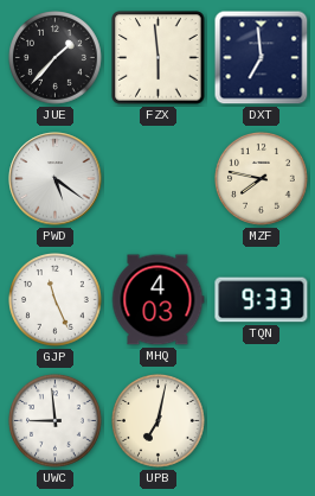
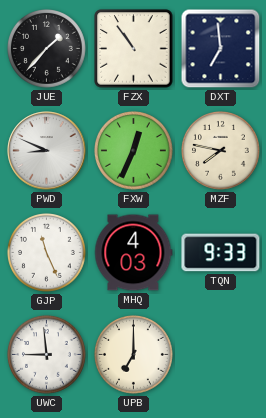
FZX: 5:59 -> 10:54 (134, 49)
PWD: 5:21 -> 8:49 (47, 151)
FXW: none -> 12:34 (134, 151)
UPB: 7:02 -> 7:00 (134, 355)
